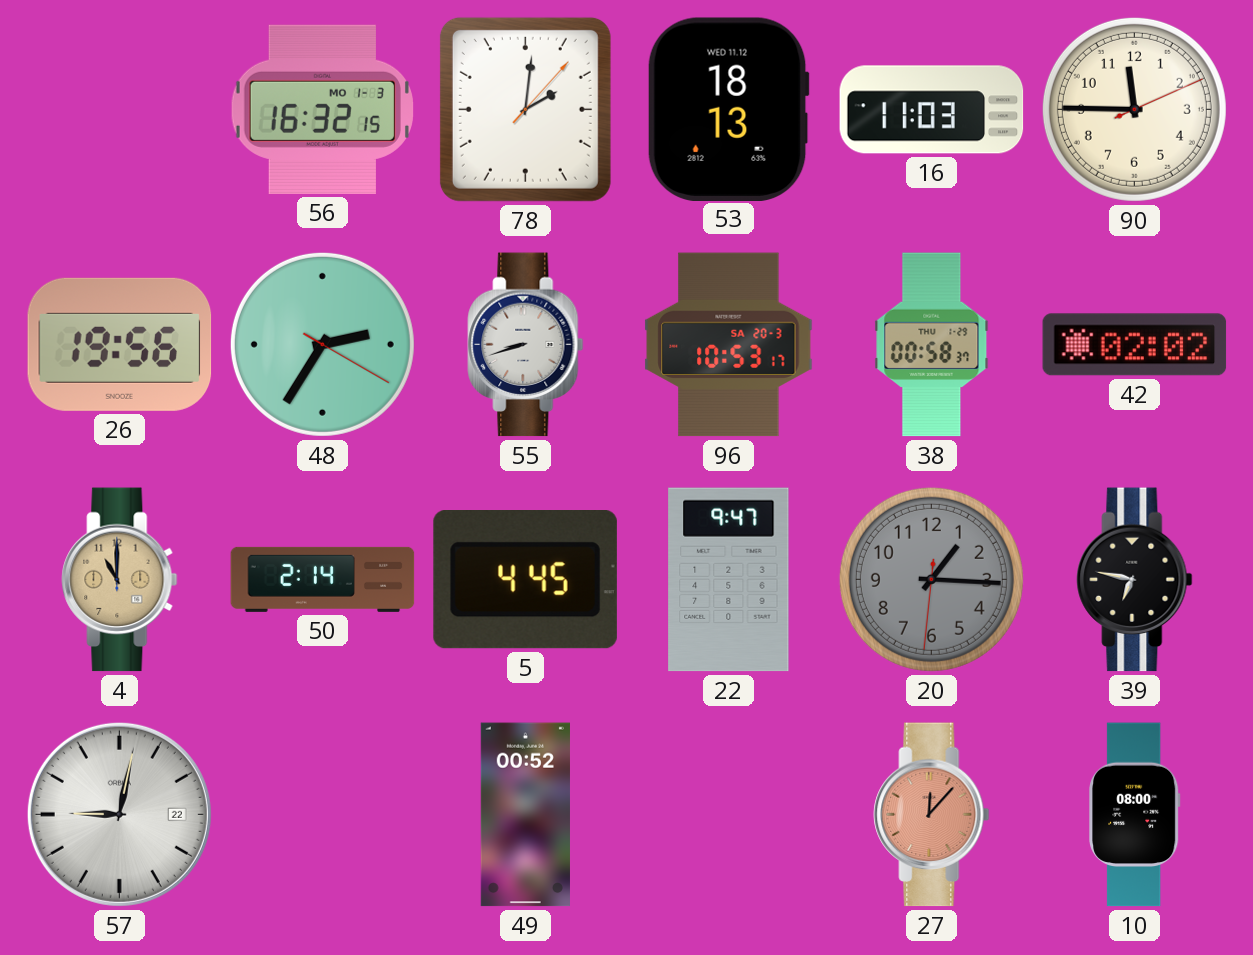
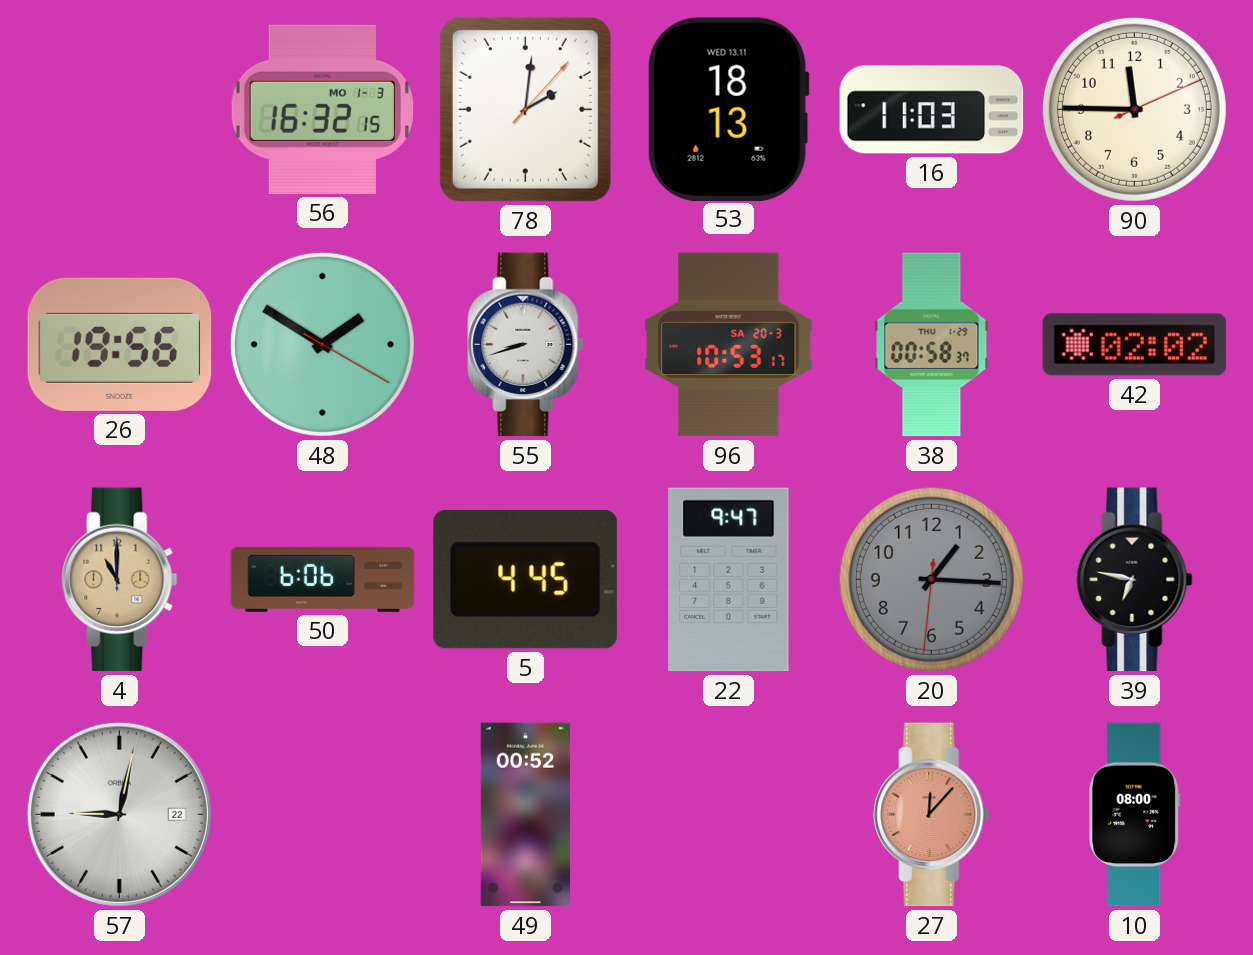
53 date: WED 11.12 -> WED 13.11 (728, 109)
48: 2:35 -> 1:50 (322, 344)
50: 2:14 -> 6:06 (323, 579)
